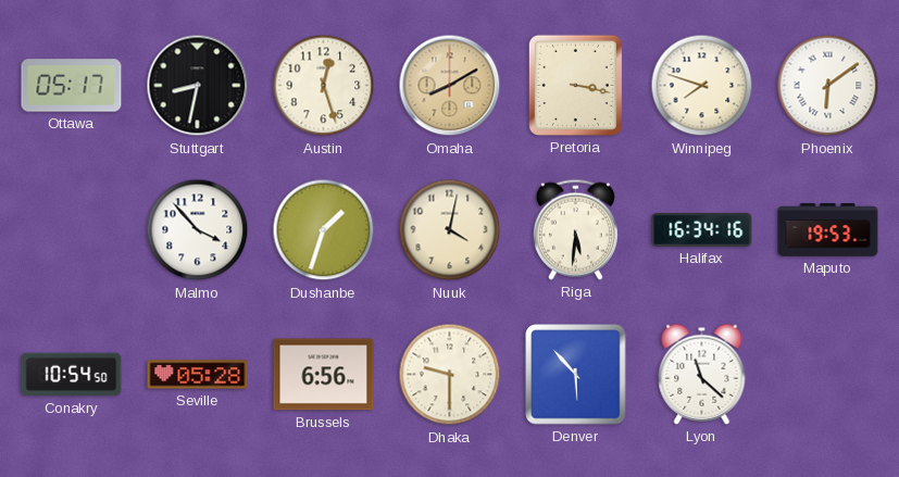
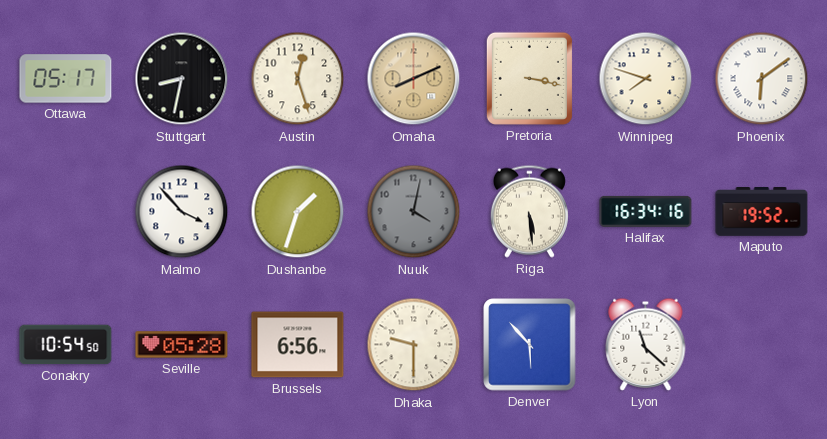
Omaha: 8:10 -> 8:11 (414, 79)
Nuuk dial: cream -> grey (414, 212)
Riga: 5:31 -> 5:29 (529, 211)
Maputo: 19:53 -> 19:52 (762, 212)
